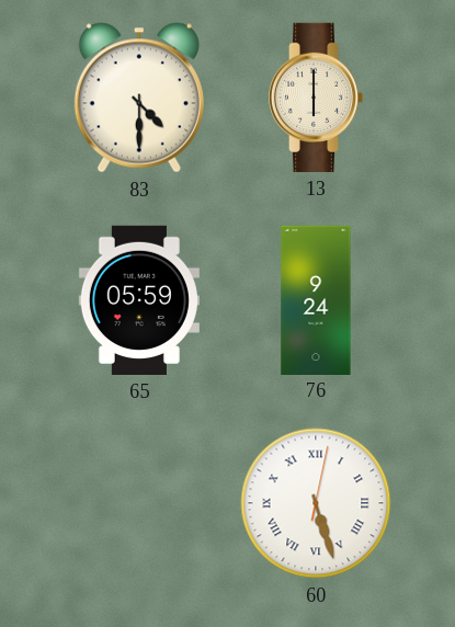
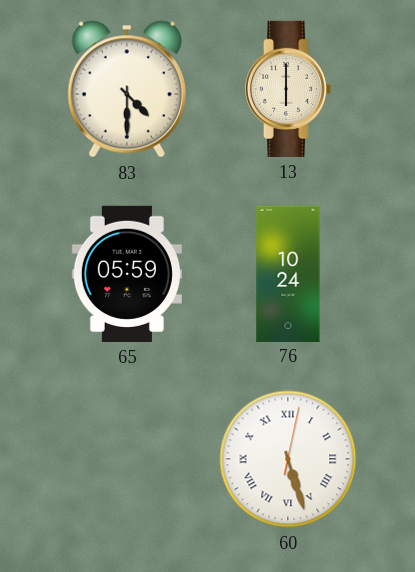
76: 9:24 -> 10:24 (288, 273)
